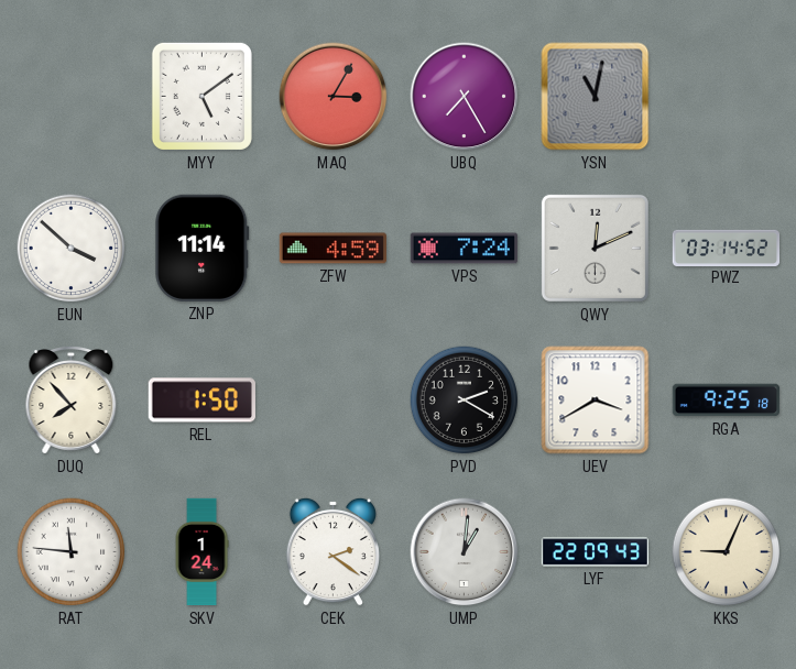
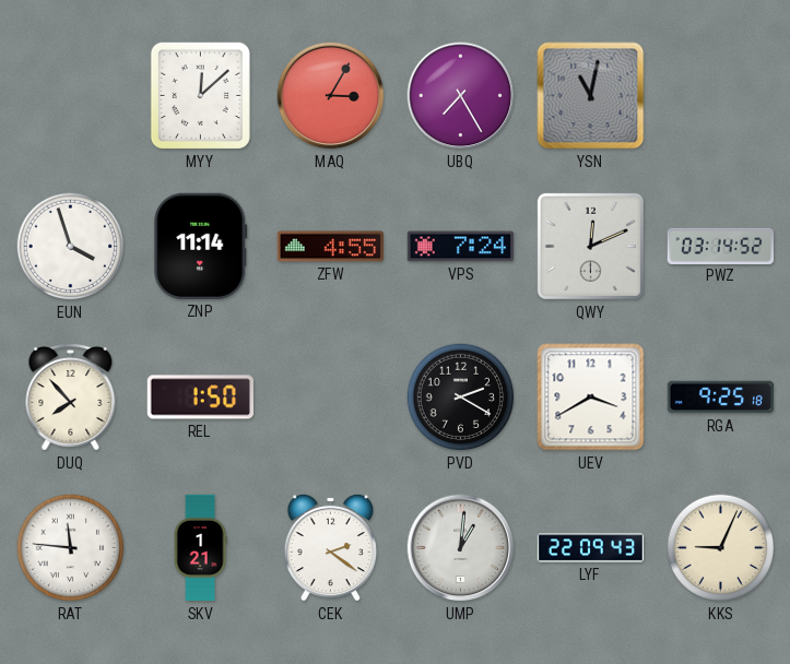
MYY: 5:09 -> 12:08 (200, 95)
EUN: 3:52 -> 3:57 (71, 247)
ZFW: 4:59 -> 4:55 (330, 247)
SKV: 1:24 -> 1:21 (200, 548)
